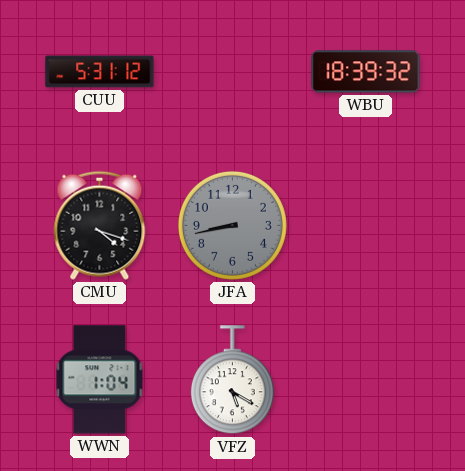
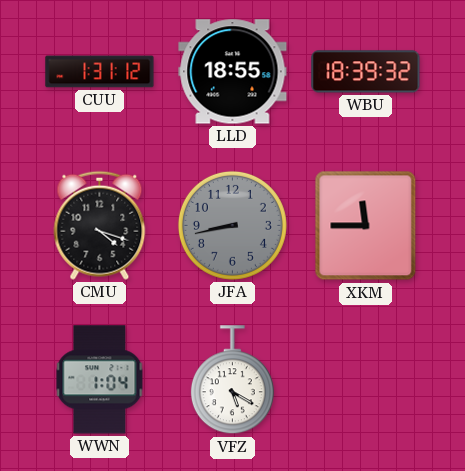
CUU: 5:31 -> 1:31 (100, 72)
LLD: none -> 18:55 (233, 72)
XKM: none -> 11:45 (366, 226)
